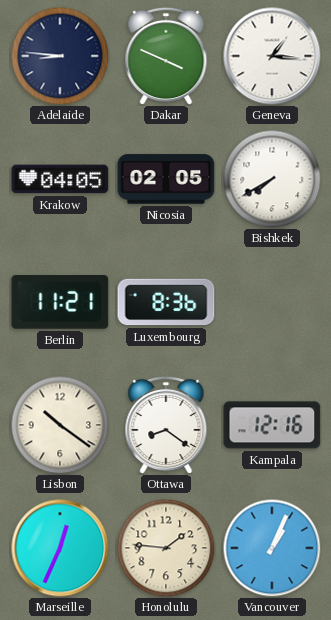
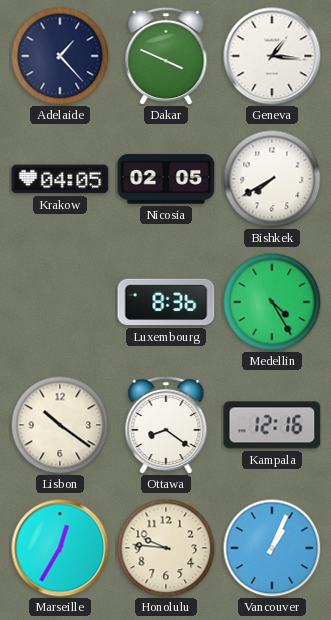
Adelaide: 8:46 -> 1:23 (60, 56)
Berlin: 11:21 -> none (60, 302)
Medellin: none -> 4:25 (272, 302)
Marseille: 12:34 -> 12:35 (60, 548)
Honolulu: 1:46 -> 9:46 (166, 548)
